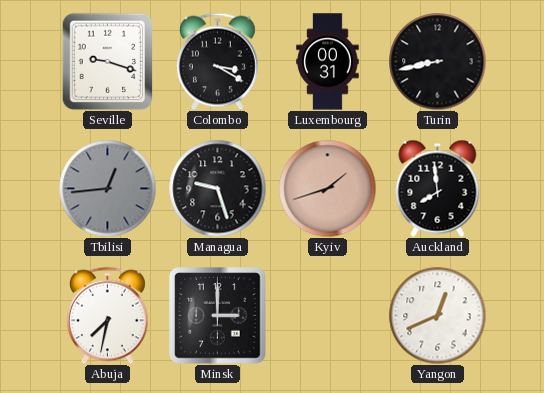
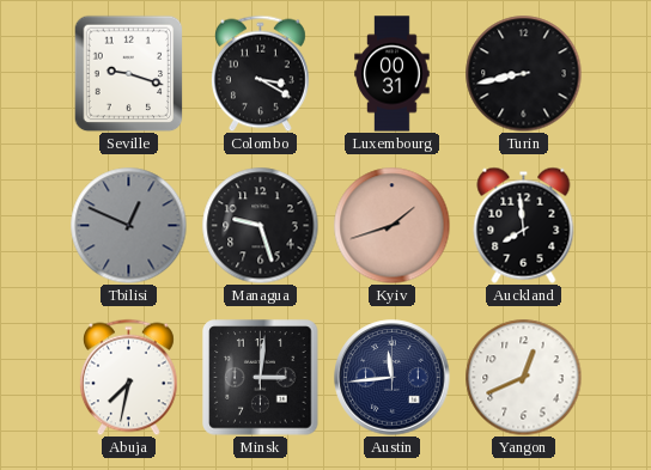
Tbilisi: 12:44 -> 12:49 (128, 225)
Minsk: 3:00 -> 3:01 (261, 378)
Austin: none -> 11:44 (393, 378)
